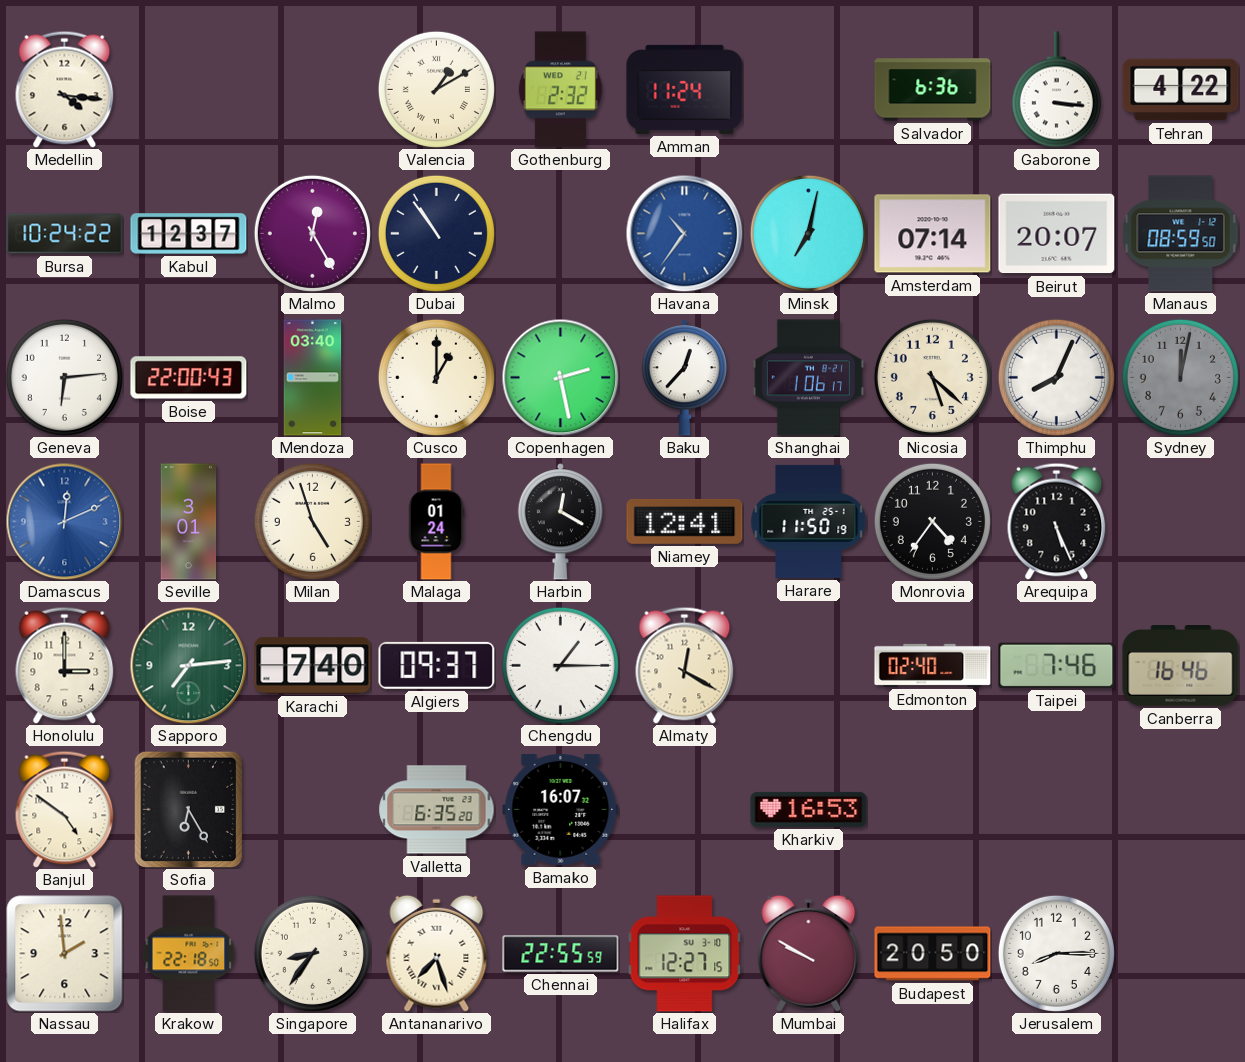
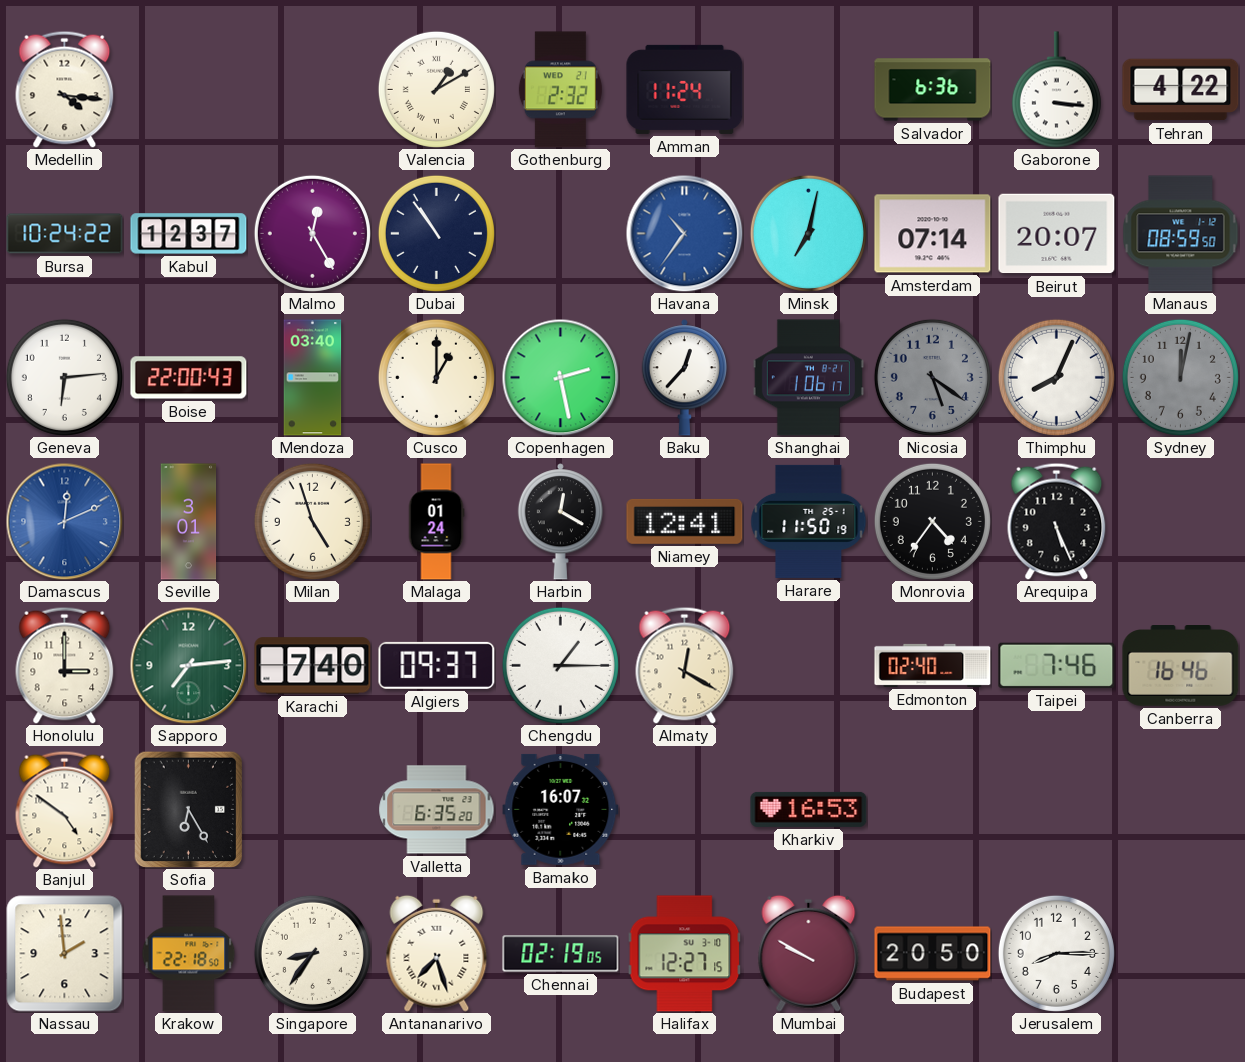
Nicosia: 5:22 -> 5:21 (932, 377)
Nicosia dial: cream -> grey (932, 377)
Chennai: 22:55 -> 02:19 (561, 954)
